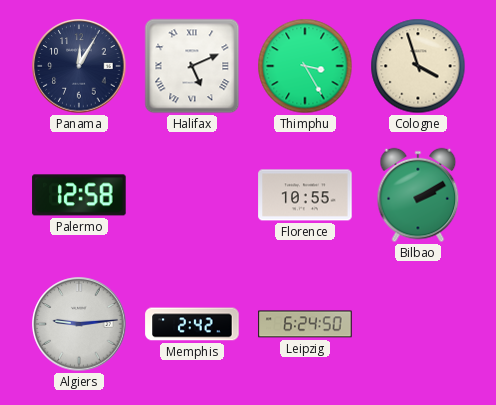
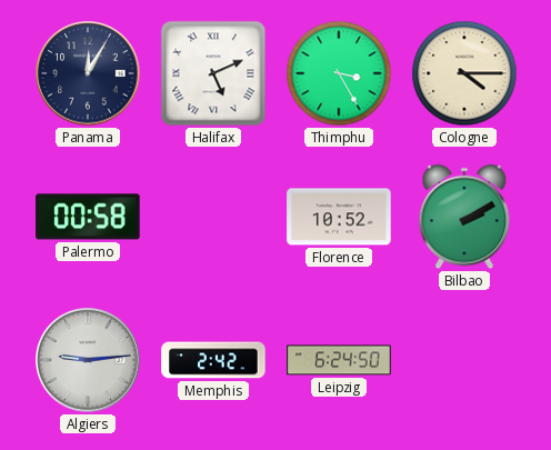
Cologne: 3:57 -> 4:15 (464, 73)
Palermo: 12:58 -> 00:58 (88, 217)
Florence: 10:55 -> 10:52 (339, 217)
